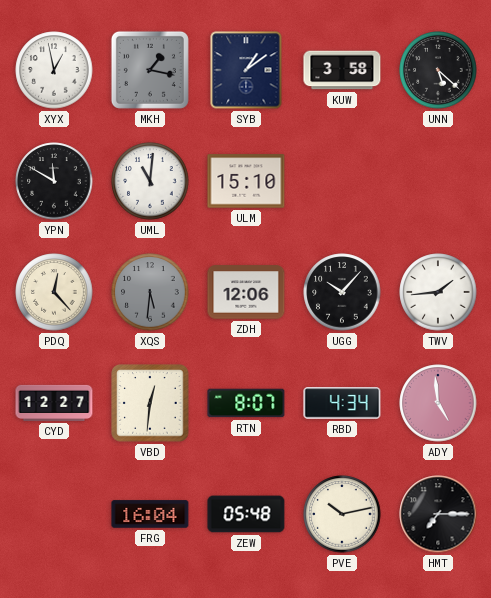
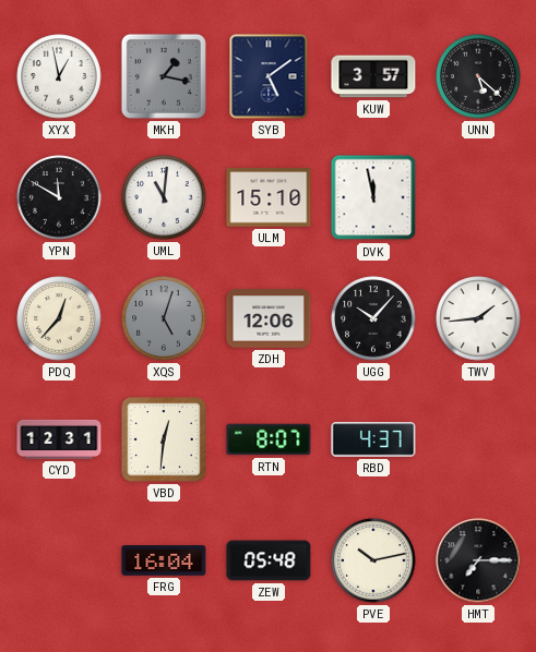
SYB: 1:09 -> 5:09 (269, 76)
KUW: 3:58 -> 3:57 (373, 76)
DVK: none -> 11:58 (373, 197)
PDQ: 12:23 -> 12:37 (59, 318)
XQS: 5:31 -> 5:03 (164, 318)
CYD: 12:27 -> 12:31 (59, 439)
RBD: 4:34 -> 4:37 (373, 439)
ADY: 4:59 -> none (438, 403)
